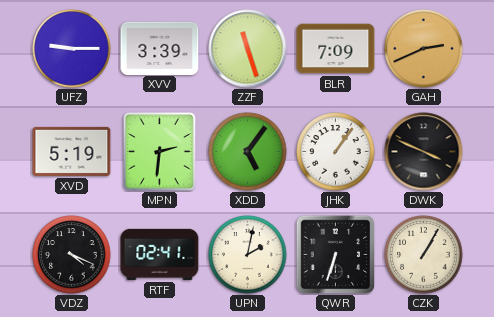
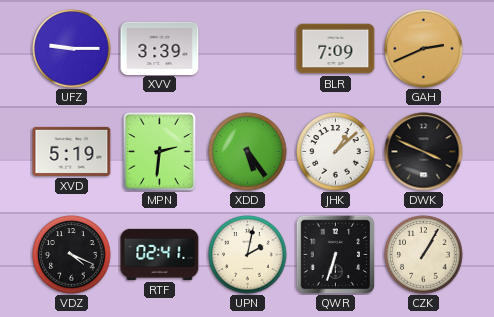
ZZF: 11:27 -> none (248, 49)
XDD: 5:06 -> 5:24 (248, 152)
JHK: 1:06 -> 1:08 (336, 152)
